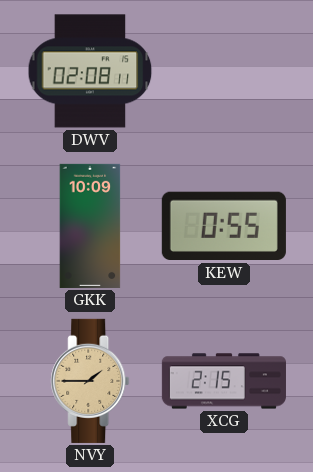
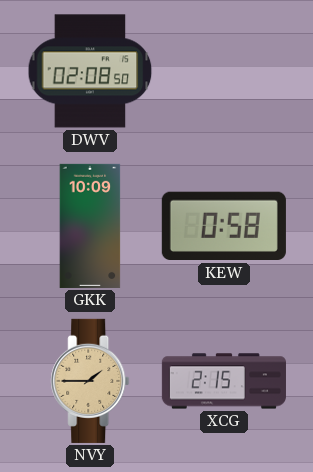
DWV: 02:08:11 -> 02:08:50 (90, 71)
KEW: 0:55 -> 0:58 (224, 226)
